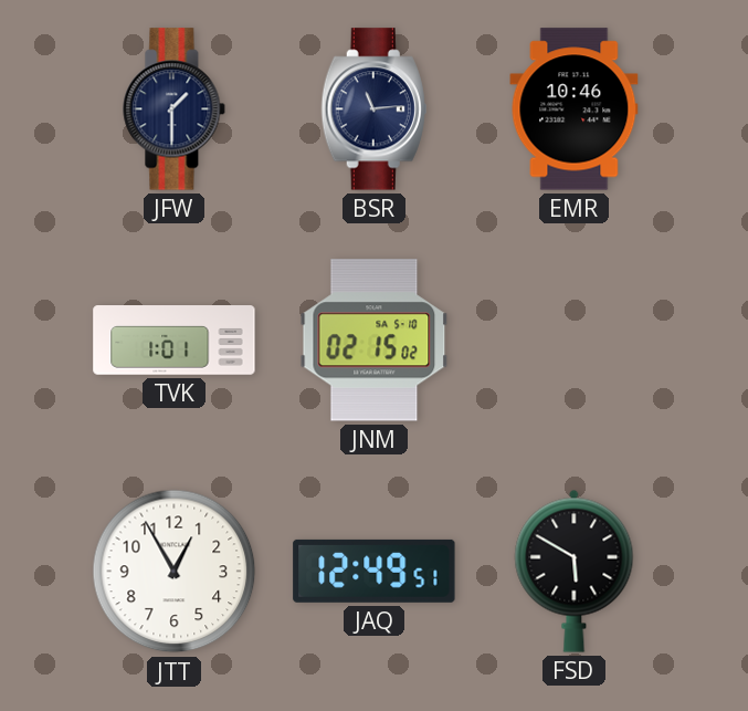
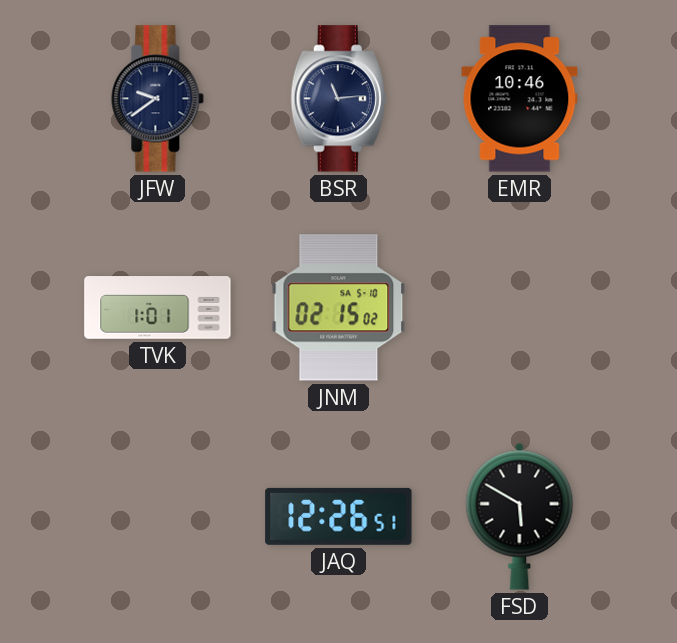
JFW: 1:30 -> 9:39 (158, 99)
JTT: 12:55 -> none (175, 572)
JAQ: 12:49 -> 12:26 (339, 516)
